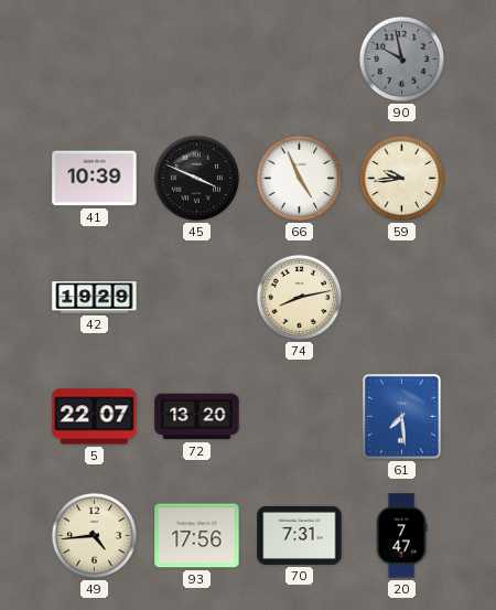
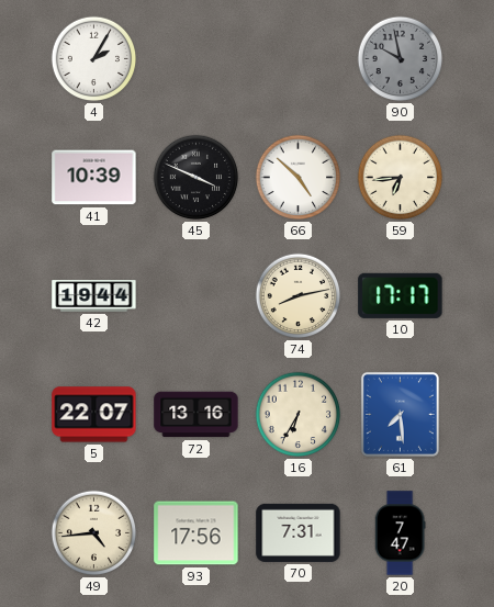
4: none -> 2:05 (94, 59)
66: 4:56 -> 4:52 (299, 178)
59: 9:44 -> 6:44 (401, 178)
42: 19:29 -> 19:44 (94, 296)
10: none -> 17:17 (401, 295)
72: 13:20 -> 13:16 (197, 415)
16: none -> 6:35 (299, 415)
